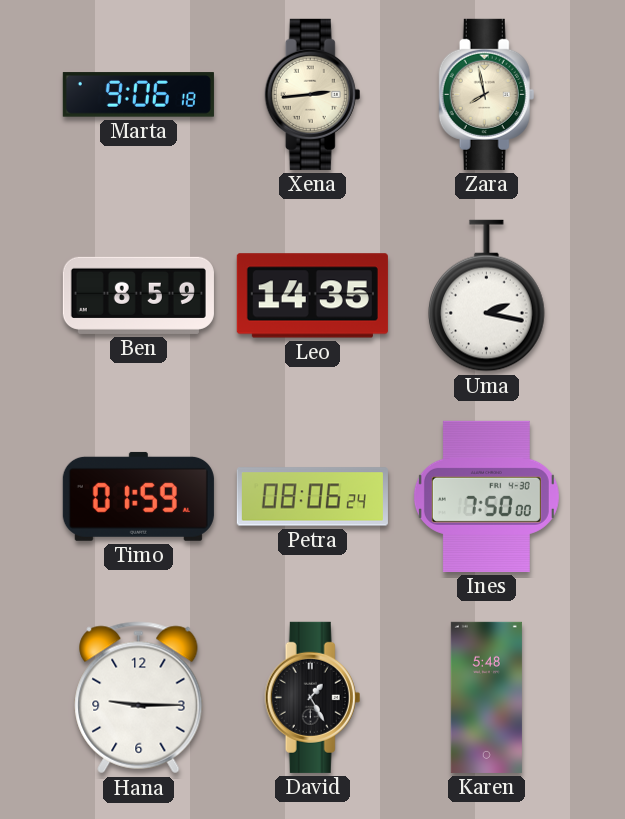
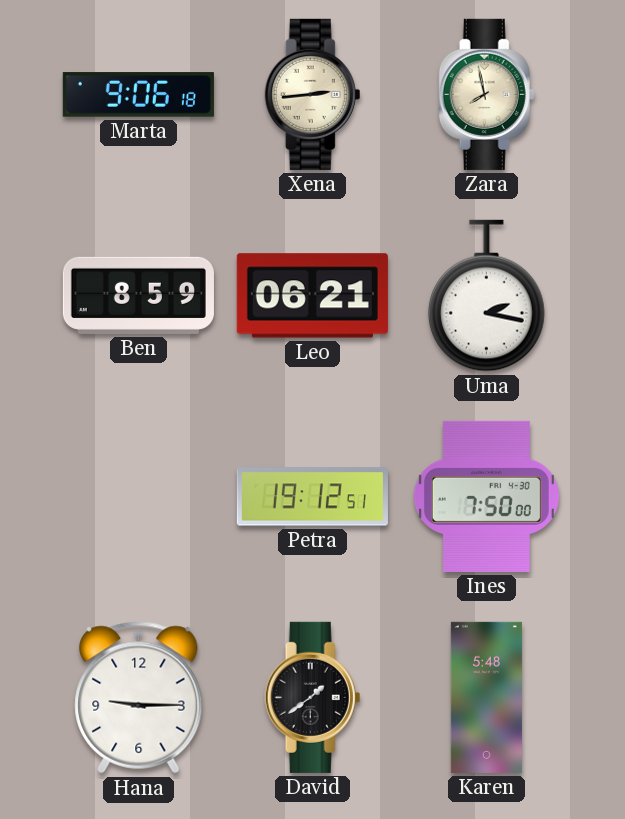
Leo: 14:35 -> 06:21 (312, 296)
Timo: 01:59 -> none (138, 496)
Petra: 08:06 -> 19:12 (312, 497)
David: 1:25 -> 1:39 (313, 697)
